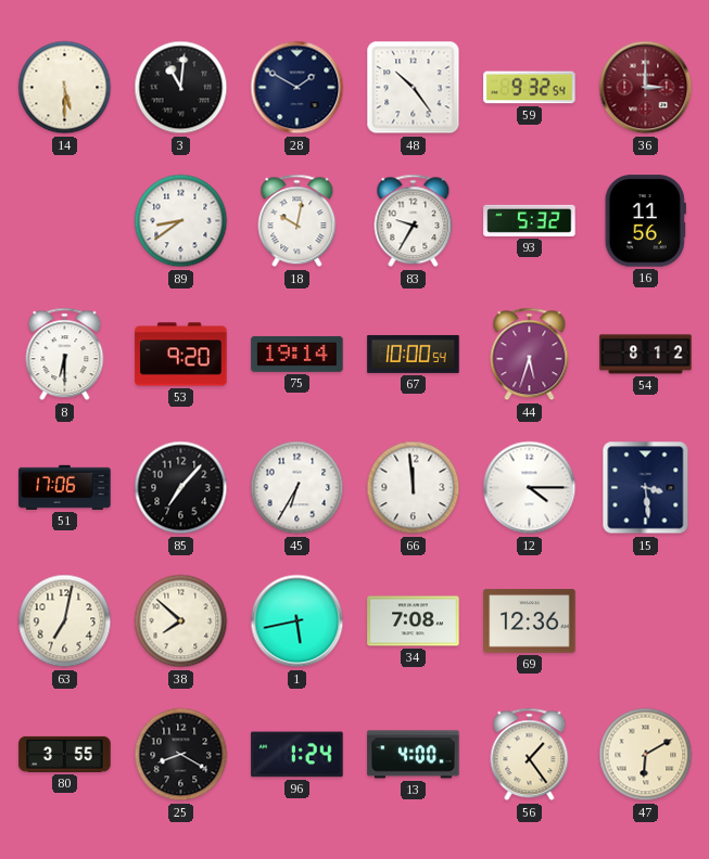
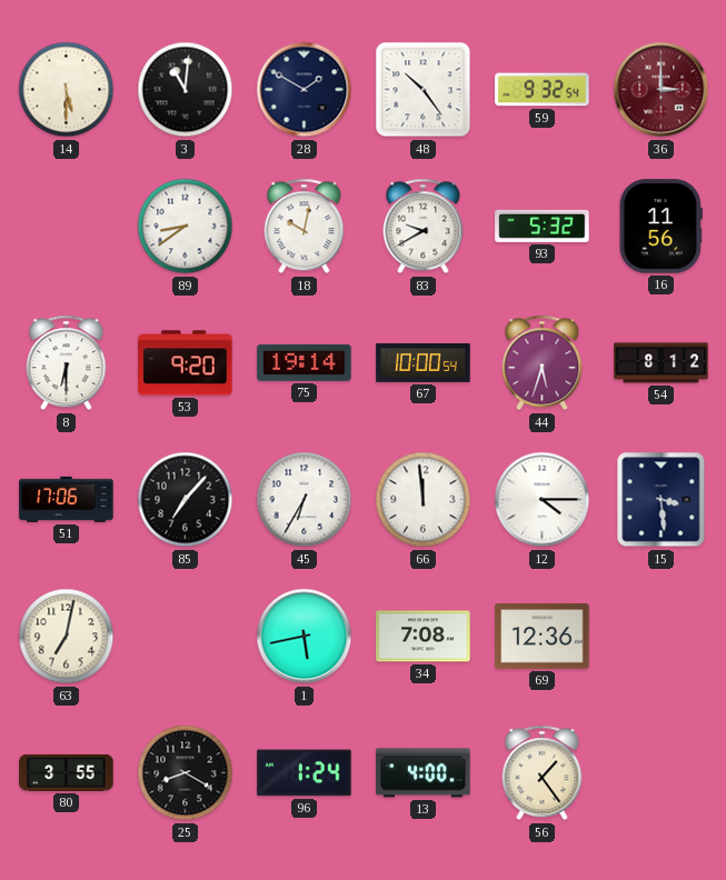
83: 9:35 -> 9:40 (424, 227)
38: 7:52 -> none (181, 621)
47: 6:10 -> none (646, 755)
